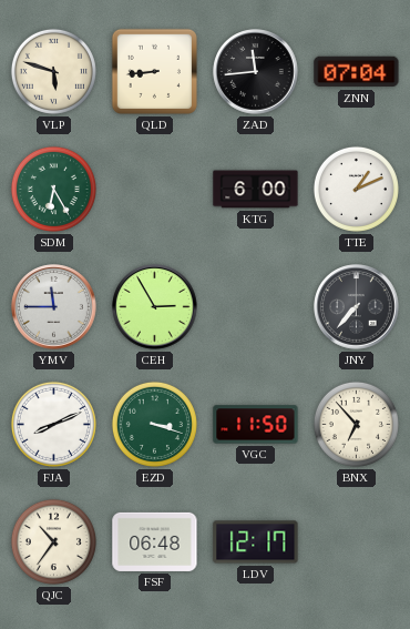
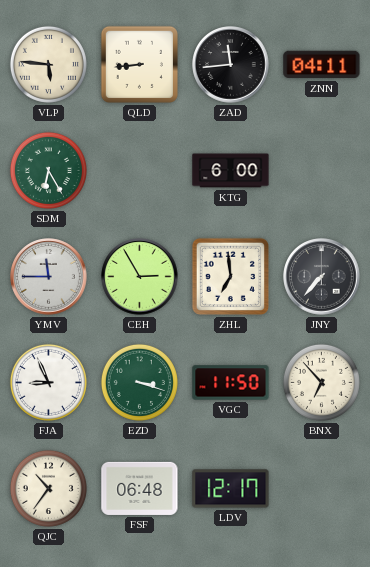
VLP: 5:48 -> 5:46 (48, 64)
ZNN: 07:04 -> 04:11 (322, 65)
TTE: 1:11 -> none (356, 189)
ZHL: none -> 6:59 (230, 276)
FJA: 8:11 -> 8:56 (48, 382)
